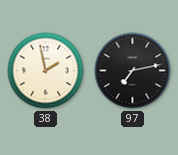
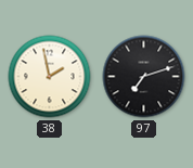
97: 7:13 -> 7:12 (144, 77)
